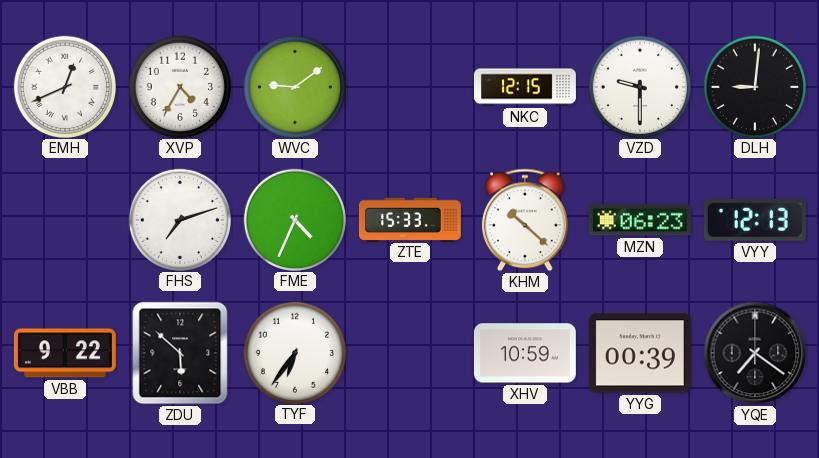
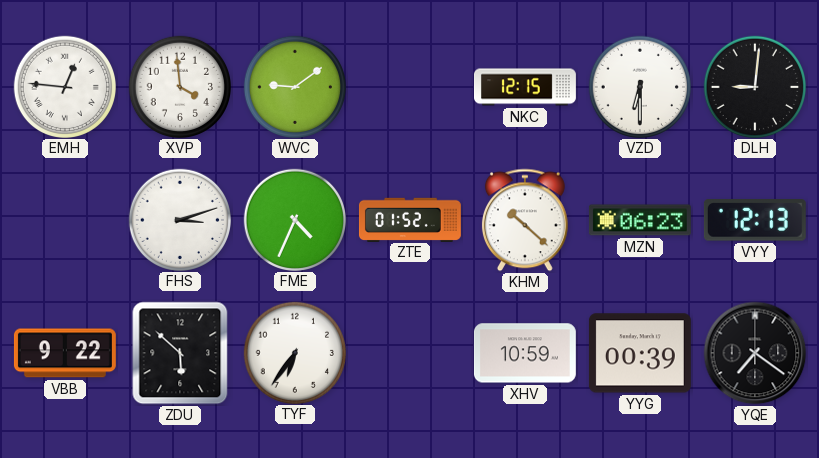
EMH: 12:41 -> 12:46 (64, 86)
XVP: 4:35 -> 3:59 (179, 86)
VZD: 9:30 -> 6:30 (639, 86)
FHS: 7:12 -> 3:12 (179, 219)
ZTE: 15:33 -> 01:52 (410, 219)
